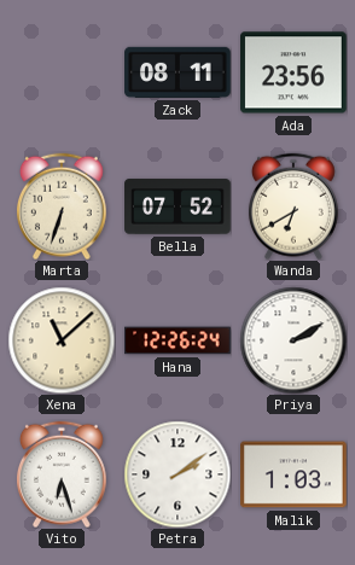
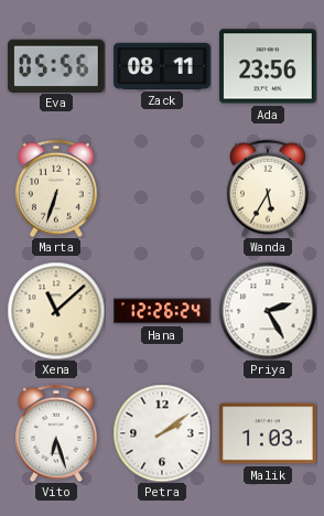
Eva: none -> 05:56 (56, 65)
Bella: 07:52 -> none (177, 206)
Wanda: 6:40 -> 5:35 (268, 189)
Priya: 2:10 -> 2:25 (268, 311)
